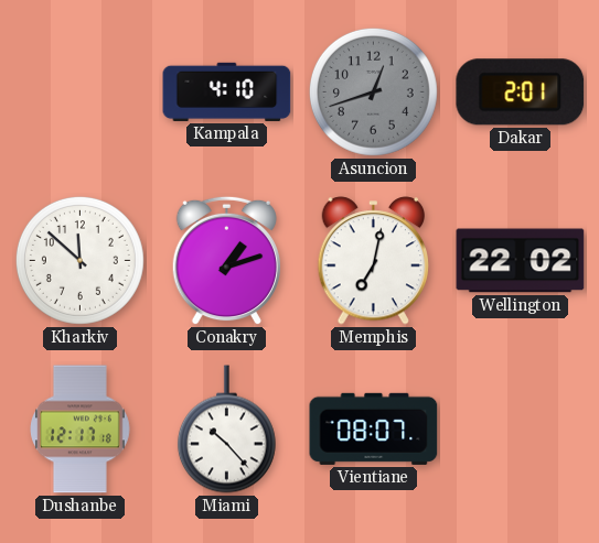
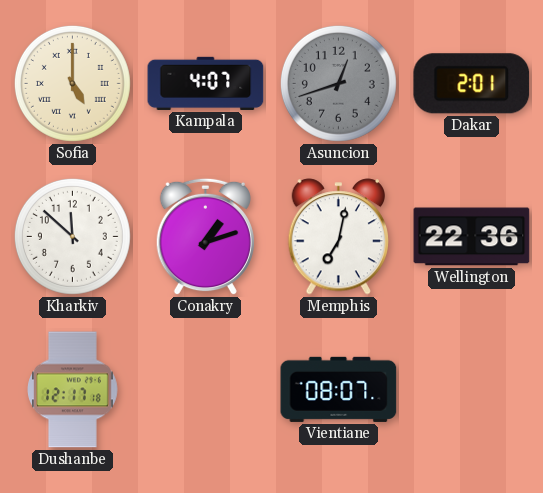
Sofia: none -> 5:00 (72, 83)
Kampala: 4:10 -> 4:07 (206, 83)
Wellington: 22:02 -> 22:36 (472, 237)
Miami: 10:23 -> none (226, 430)
